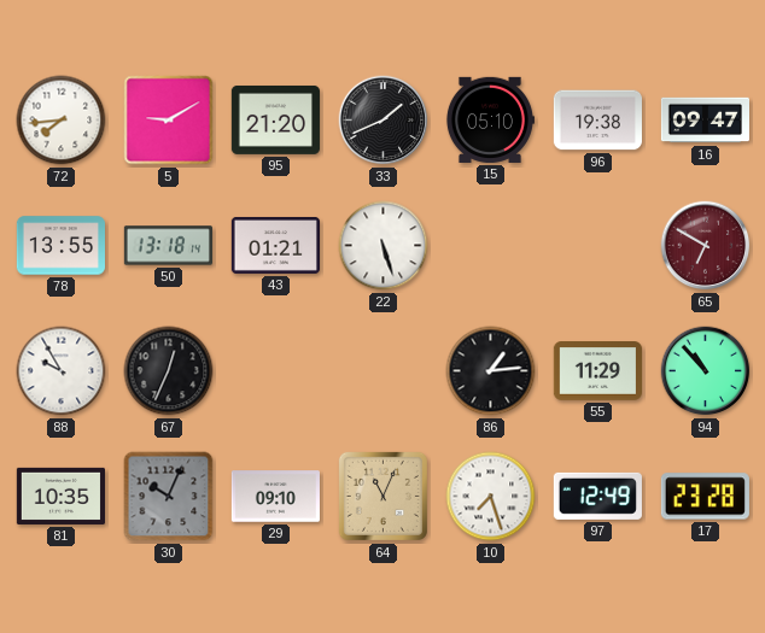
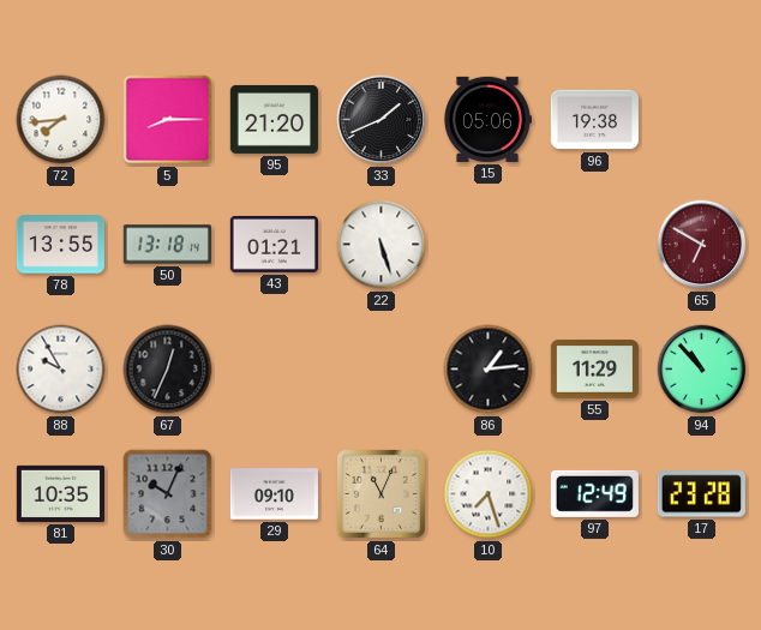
5: 9:10 -> 8:15 (168, 120)
15: 05:10 -> 05:06 (487, 119)
16: 09:47 -> none (705, 121)
